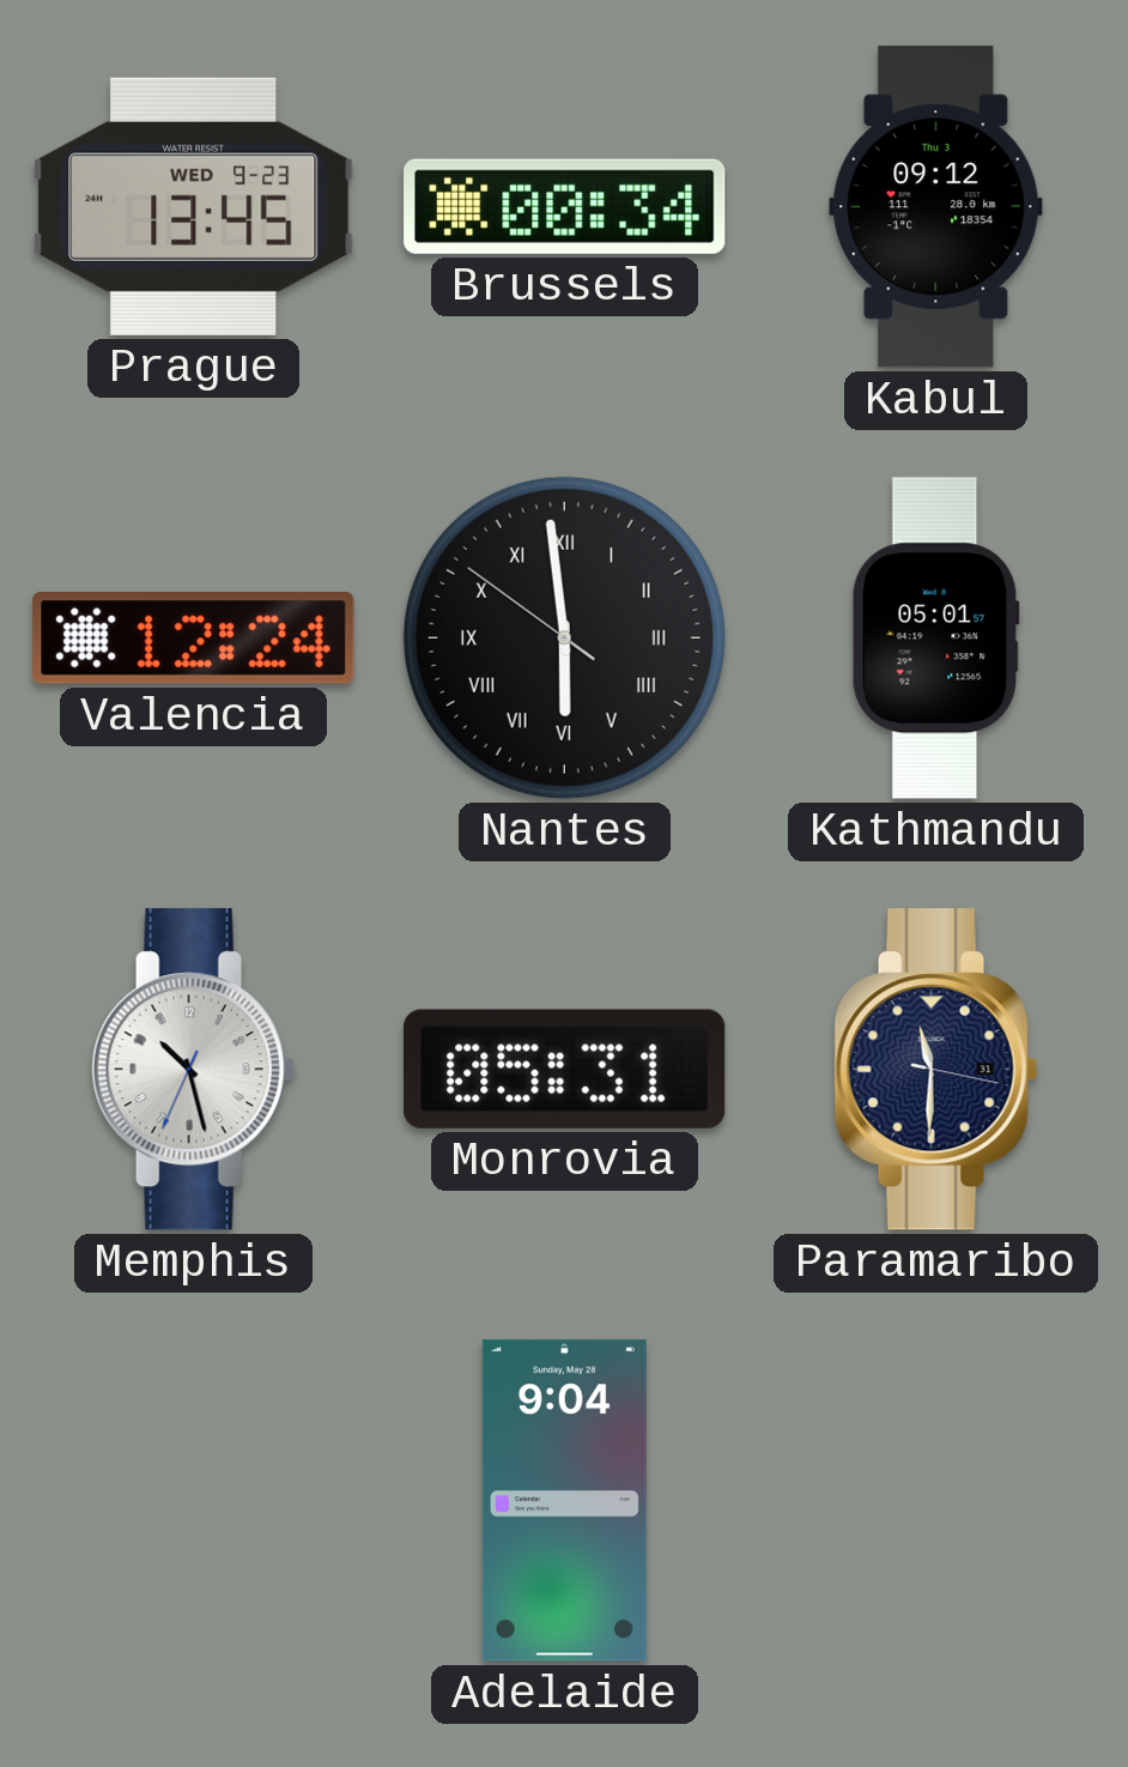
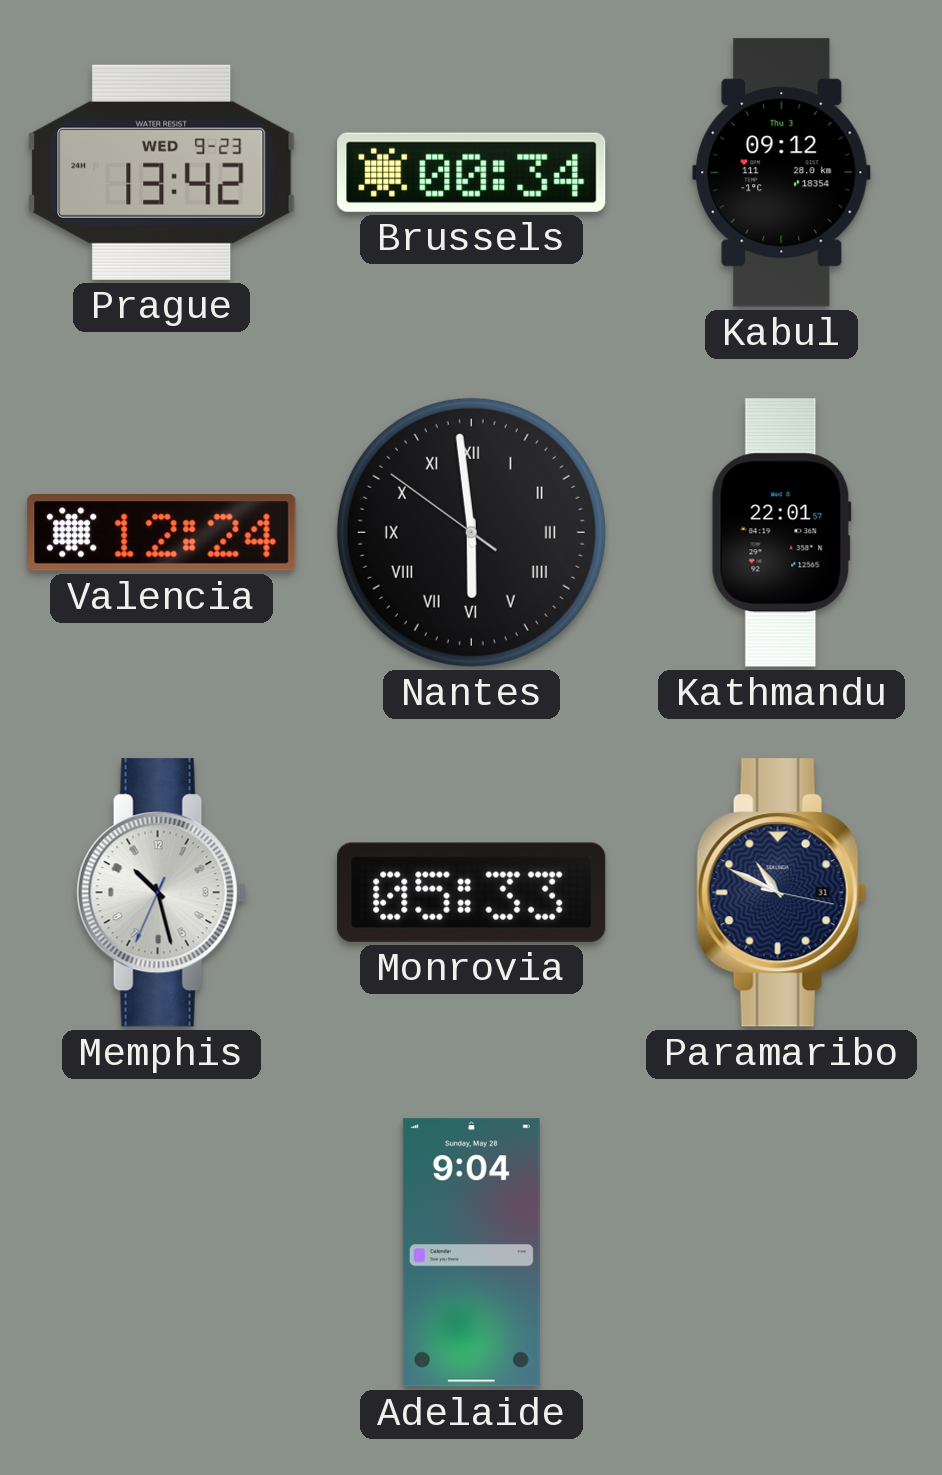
Prague: 13:45 -> 13:42 (162, 172)
Kathmandu: 05:01 -> 22:01 (781, 533)
Monrovia: 05:31 -> 05:33 (472, 892)
Paramaribo: 11:30 -> 10:49 (781, 893)
